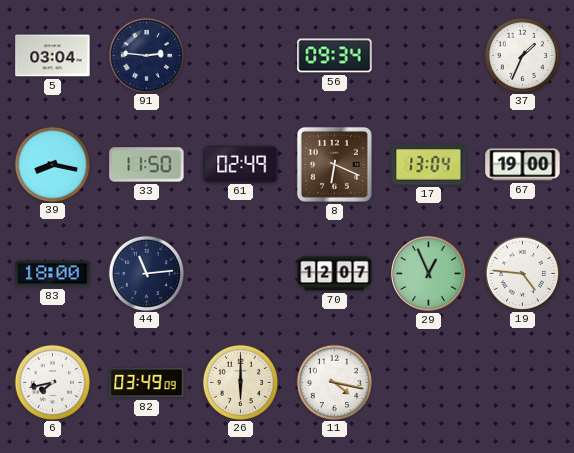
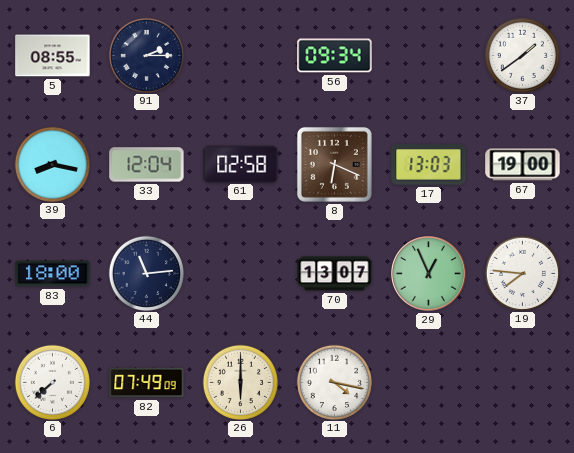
5: 03:04 -> 08:55 (53, 56)
91: 2:46 -> 2:15 (146, 55)
37: 1:34 -> 1:39 (522, 55)
33: 11:50 -> 12:04 (147, 165)
61: 02:49 -> 02:58 (241, 164)
17: 13:04 -> 13:03 (429, 165)
70: 12:07 -> 13:07 (335, 274)
19: 4:46 -> 7:46 (522, 273)
6: 7:43 -> 7:38 (52, 382)
82: 03:49 -> 07:49 (147, 383)
